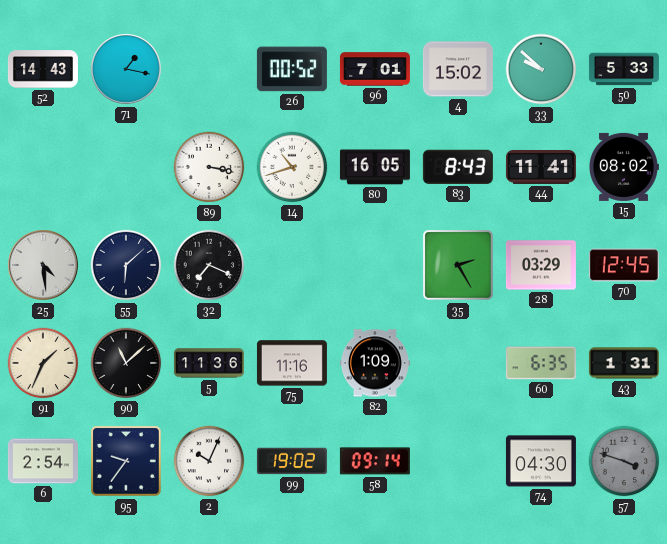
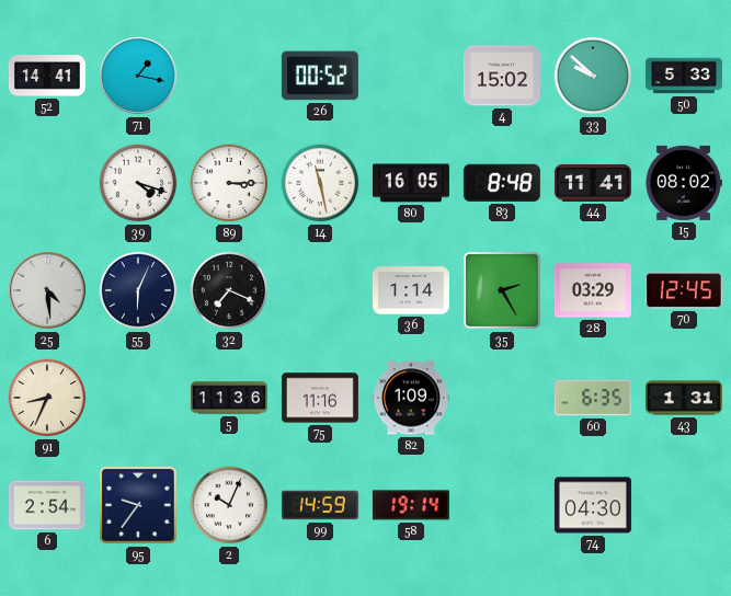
52: 14:43 -> 14:41 (47, 76)
96: 7:01 -> none (375, 69)
39: none -> 4:18 (138, 183)
89: 3:17 -> 3:15 (229, 183)
14: 10:42 -> 11:28 (320, 183)
83: 8:43 -> 8:48 (502, 183)
55: 6:08 -> 6:04 (138, 290)
36: none -> 1:14 (411, 290)
91: 1:34 -> 8:34 (47, 398)
90: 11:08 -> none (126, 363)
99: 19:02 -> 14:59 (320, 505)
58: 09:14 -> 19:14 (411, 505)
57: 3:48 -> none (624, 461)
